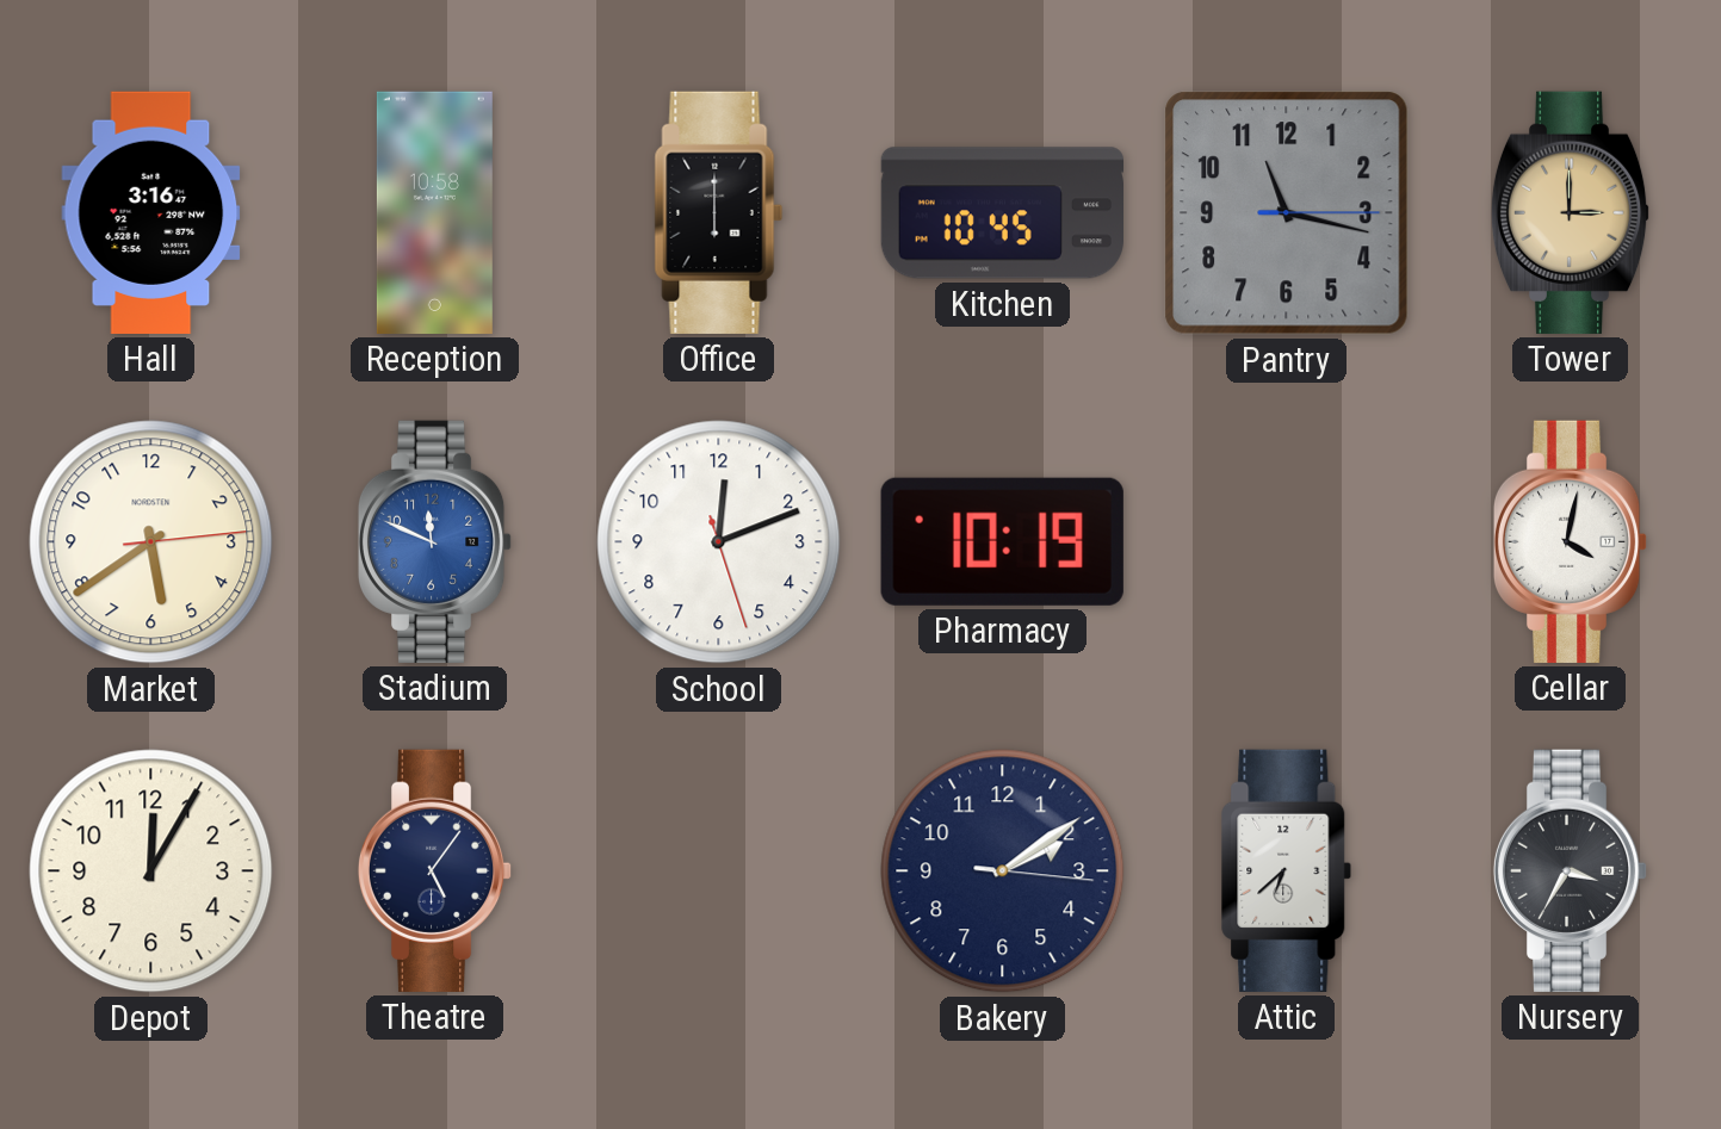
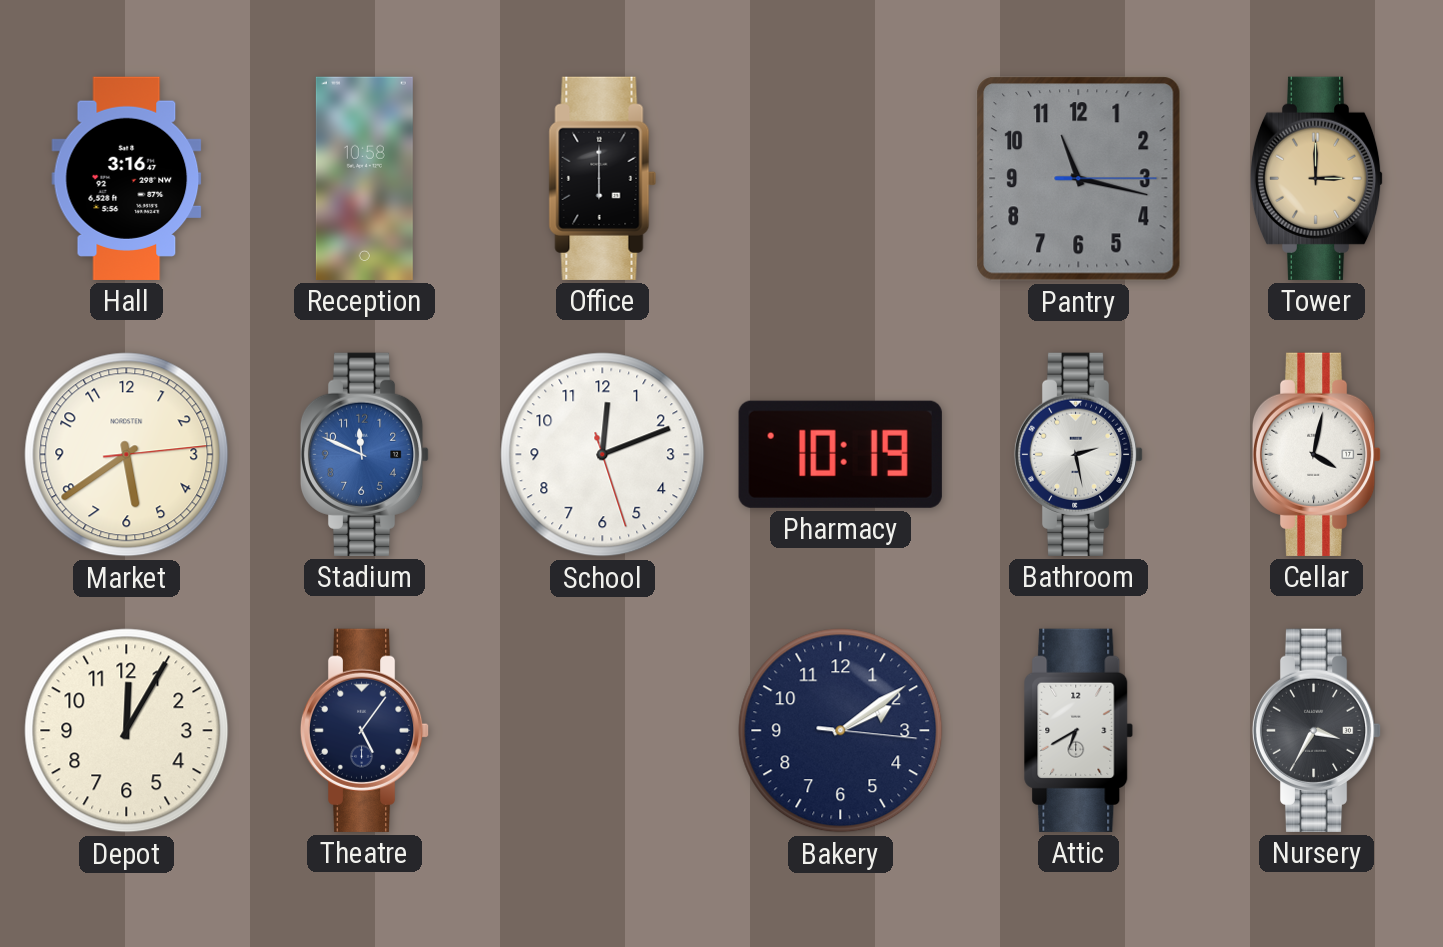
Kitchen: 10:45 -> none (1002, 213)
Bathroom: none -> 2:28 (1079, 454)
Attic: 6:38 -> 6:40 (1079, 730)
